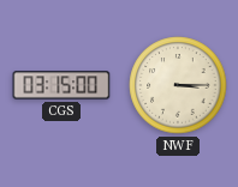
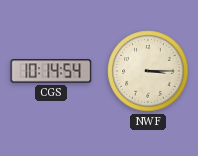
CGS: 03:15 -> 10:14 (51, 71)
